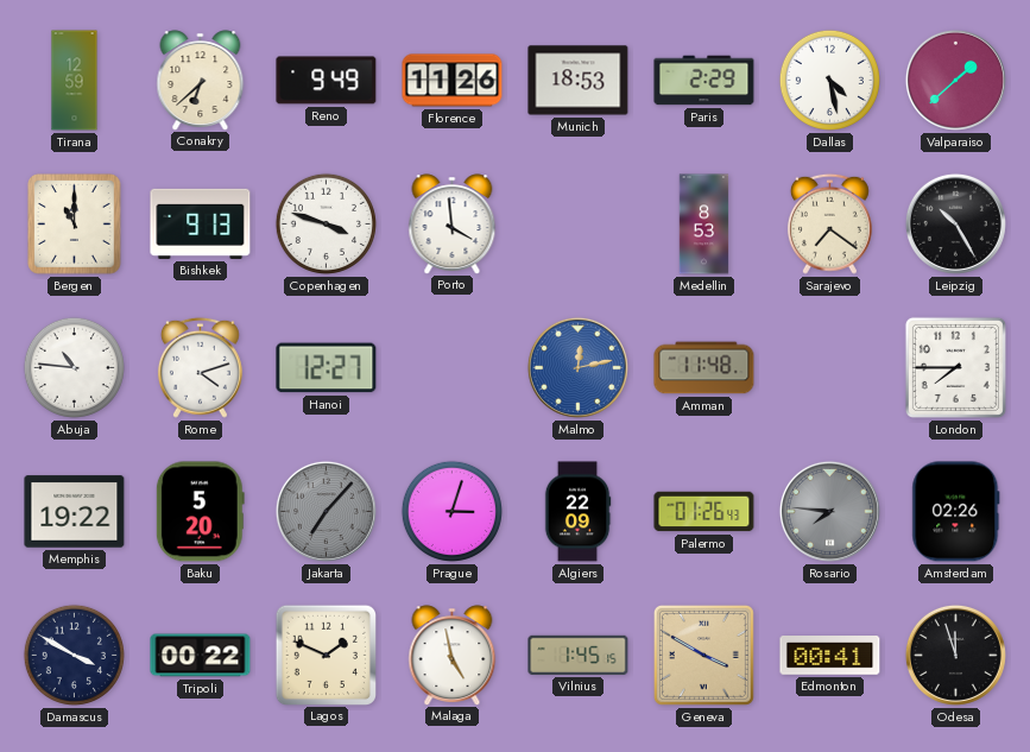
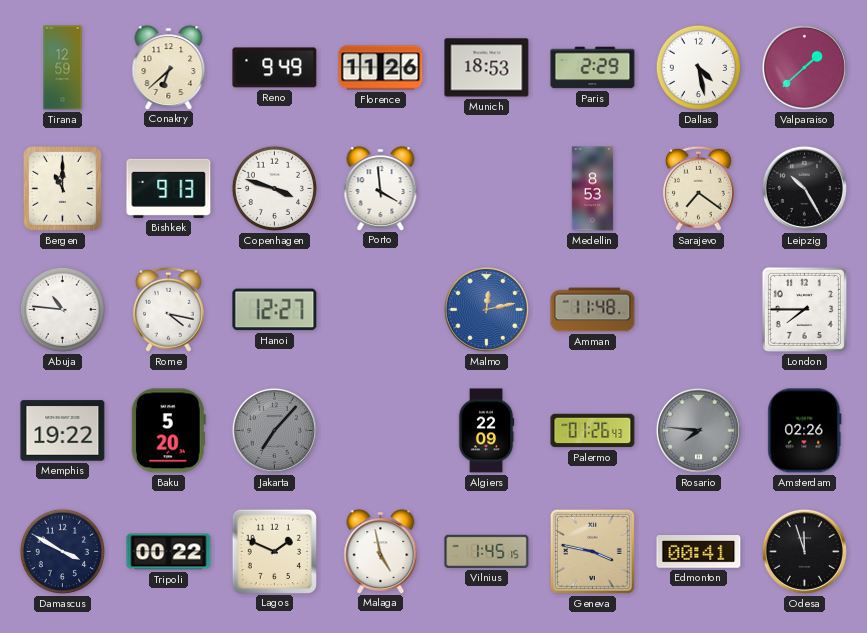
Rome: 4:12 -> 4:17 (168, 309)
Prague: 3:03 -> none (451, 511)
Geneva: 3:50 -> 3:47 (592, 551)
